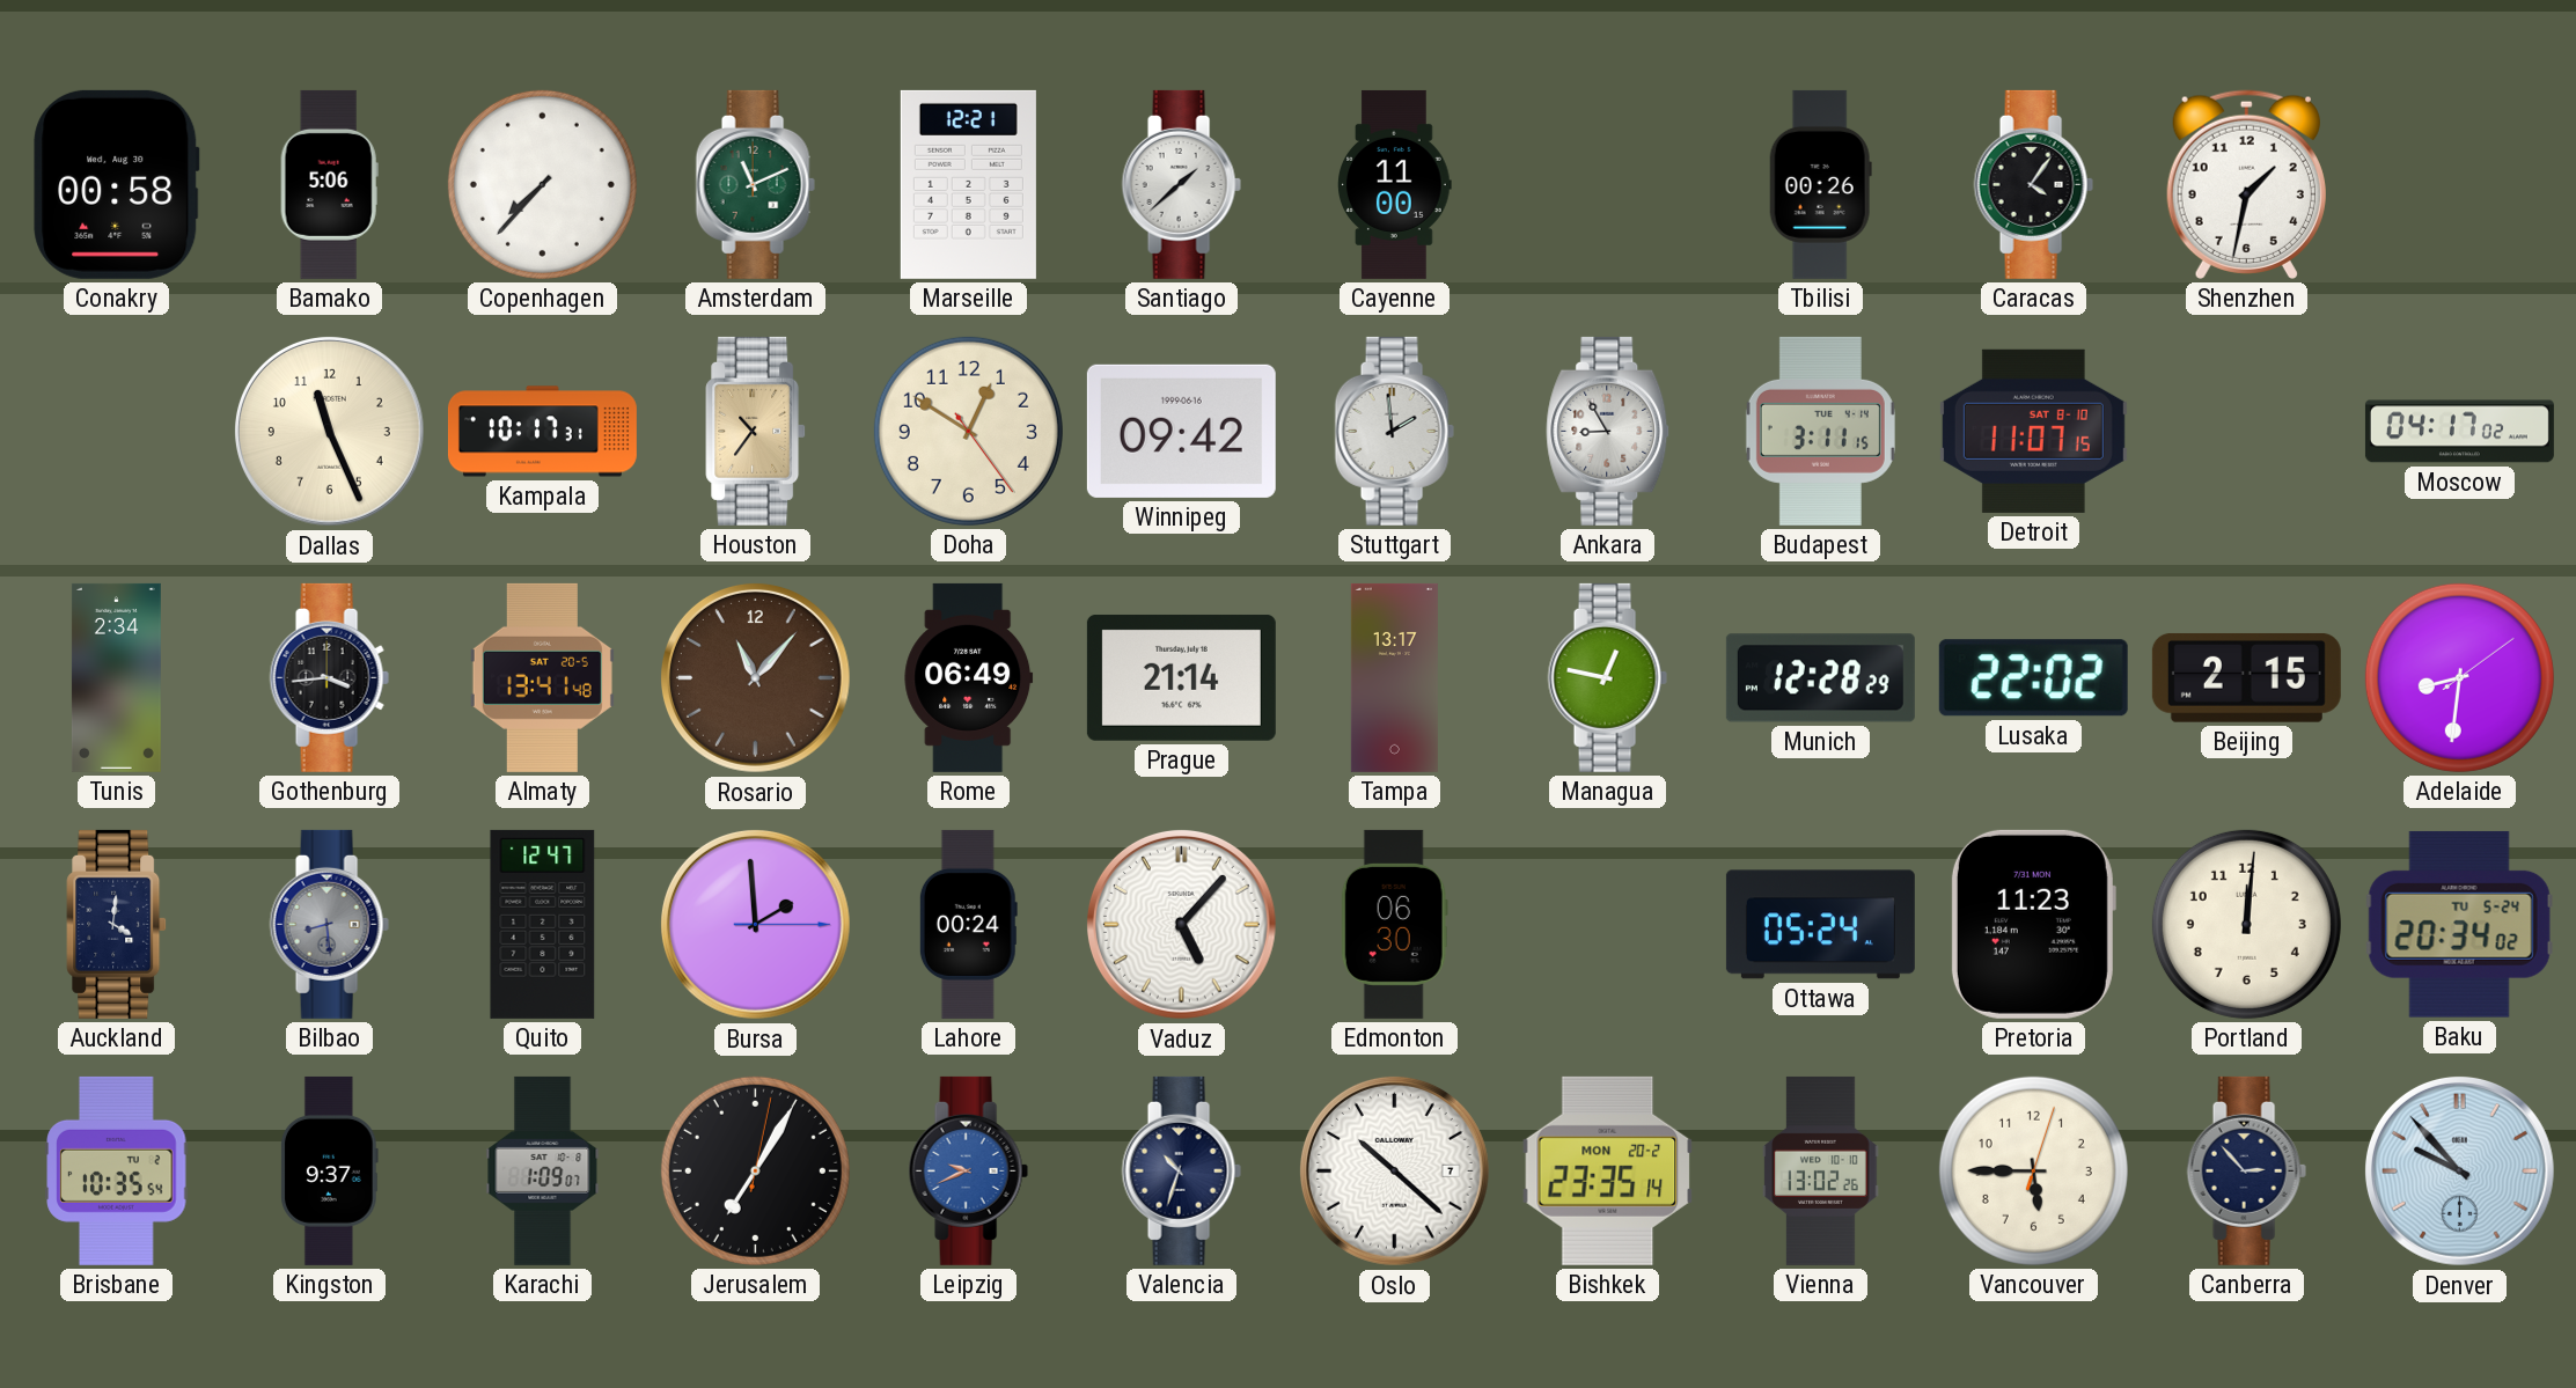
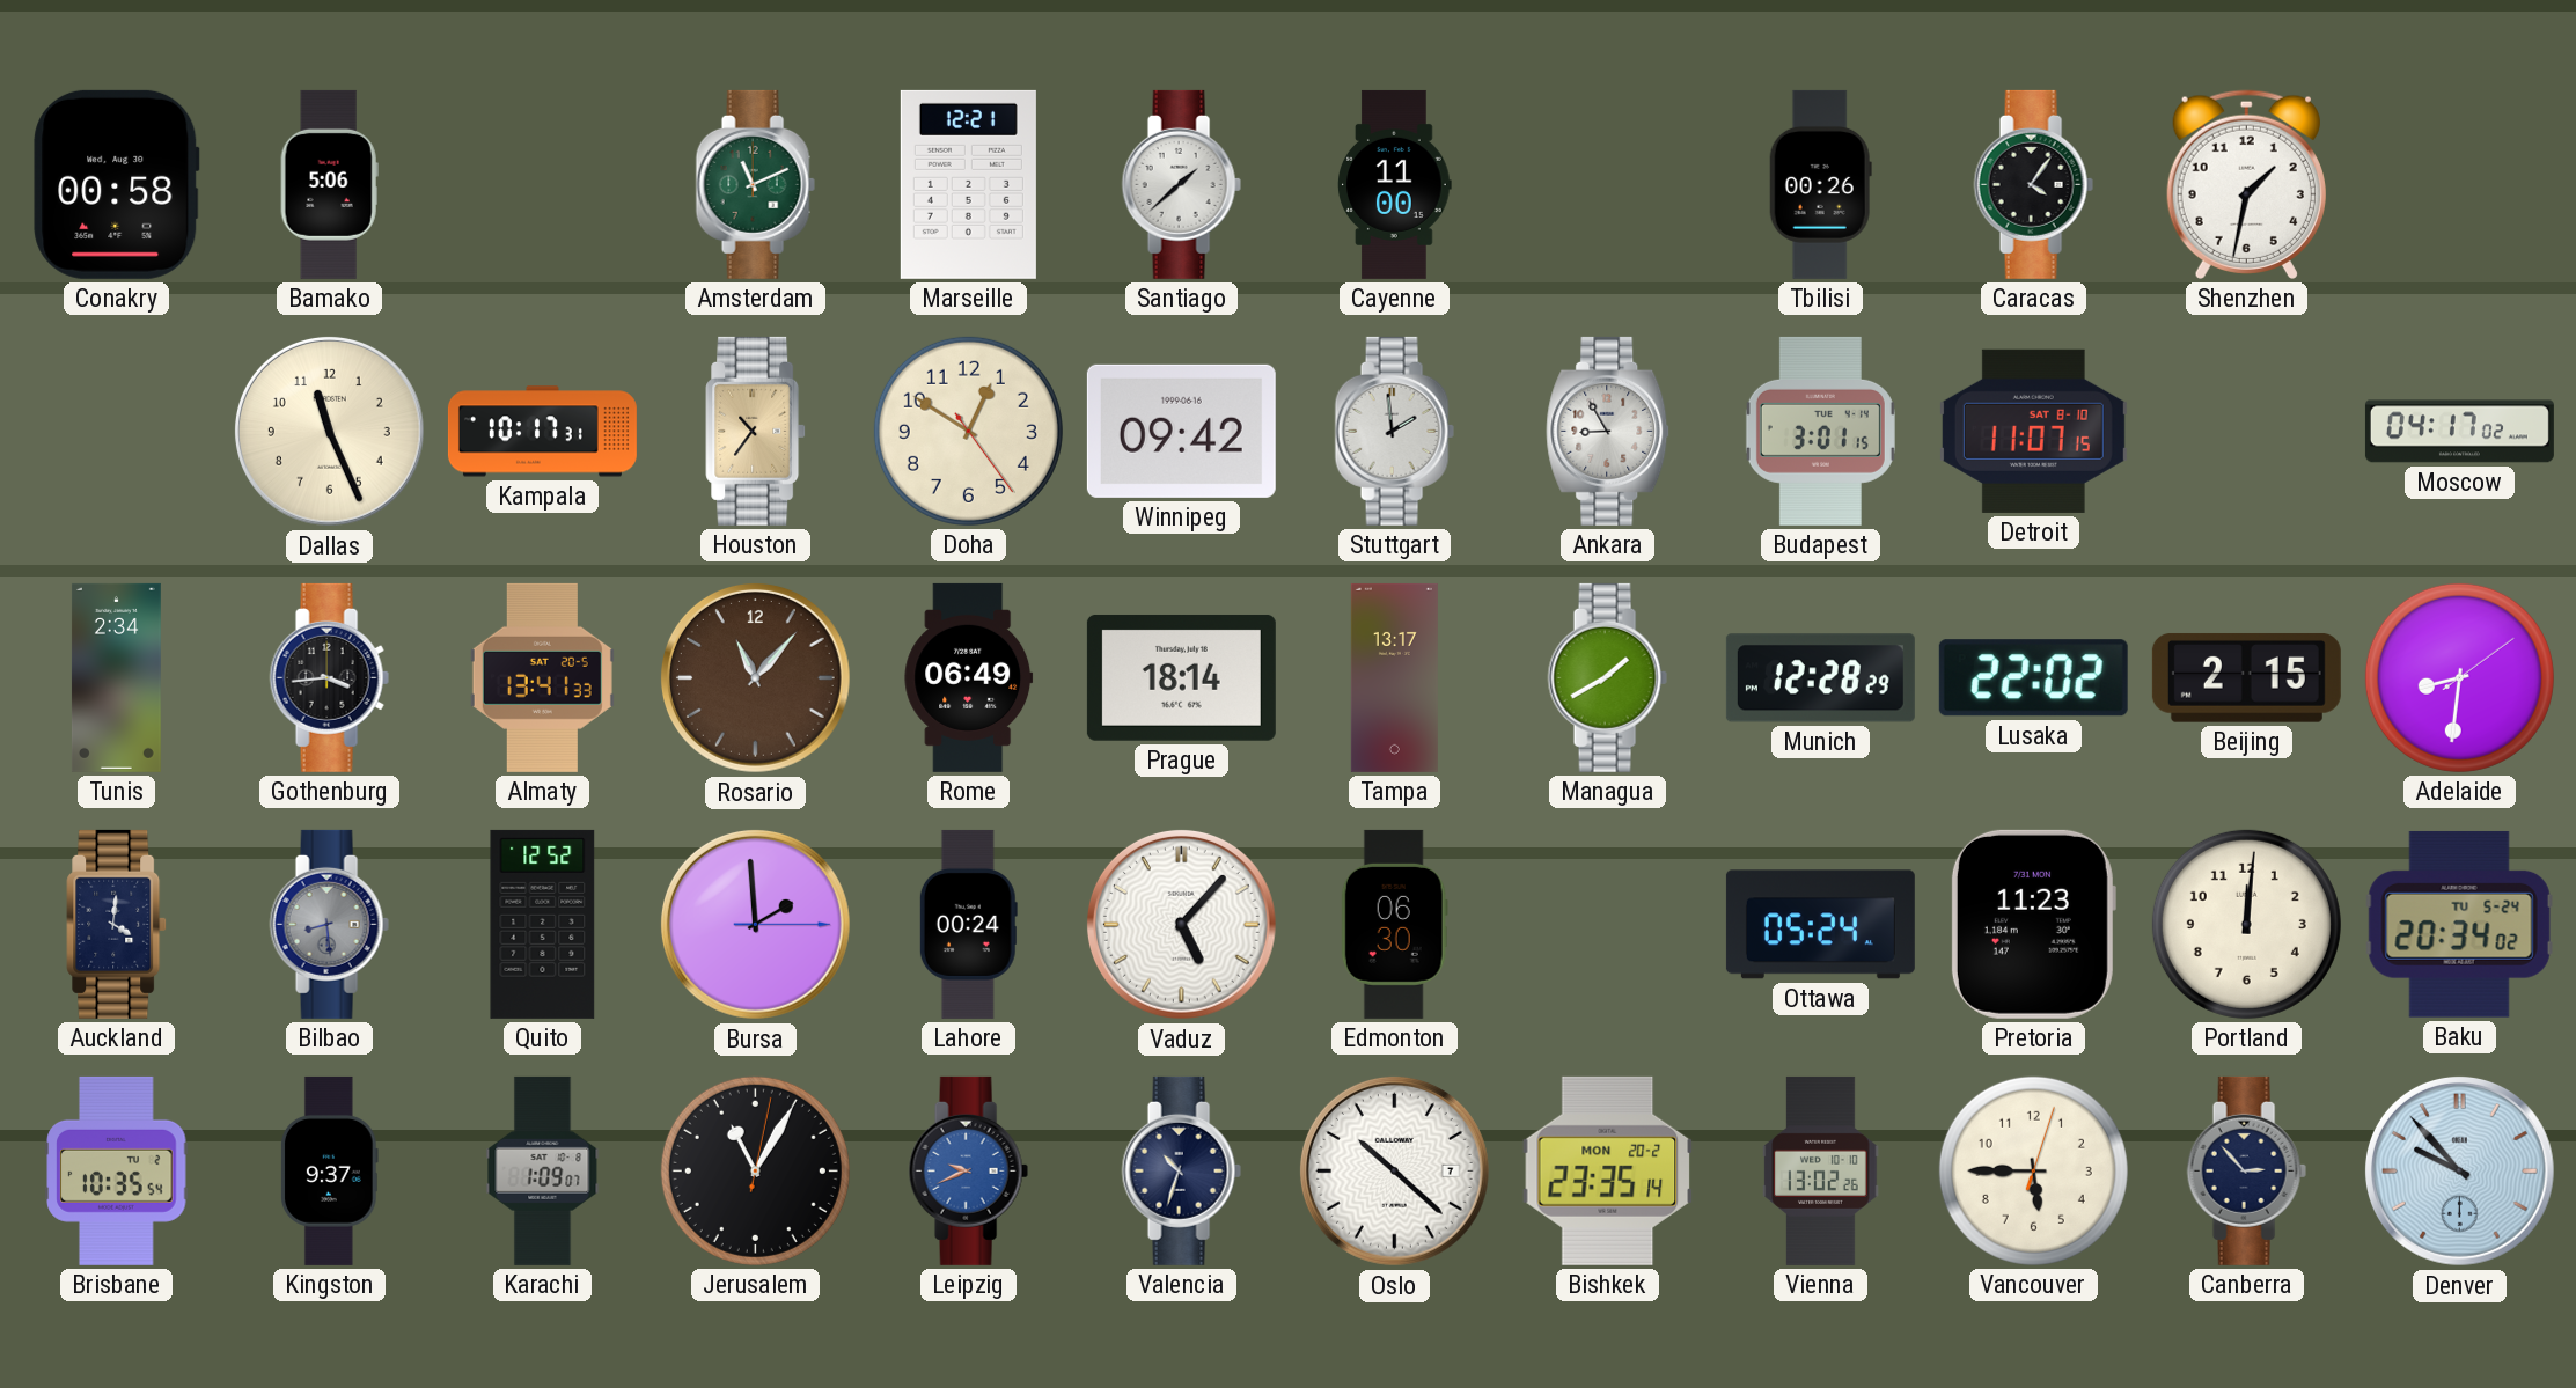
Copenhagen: 7:37 -> none (542, 184)
Budapest: 3:11 -> 3:01 (1820, 431)
Almaty: 13:41:48 -> 13:41:33 (542, 677)
Prague: 21:14 -> 18:14 (1181, 677)
Managua: 12:47 -> 1:40 (1607, 677)
Quito: 12:47 -> 12:52 (543, 924)
Jerusalem: 7:05 -> 11:05 (755, 1170)
